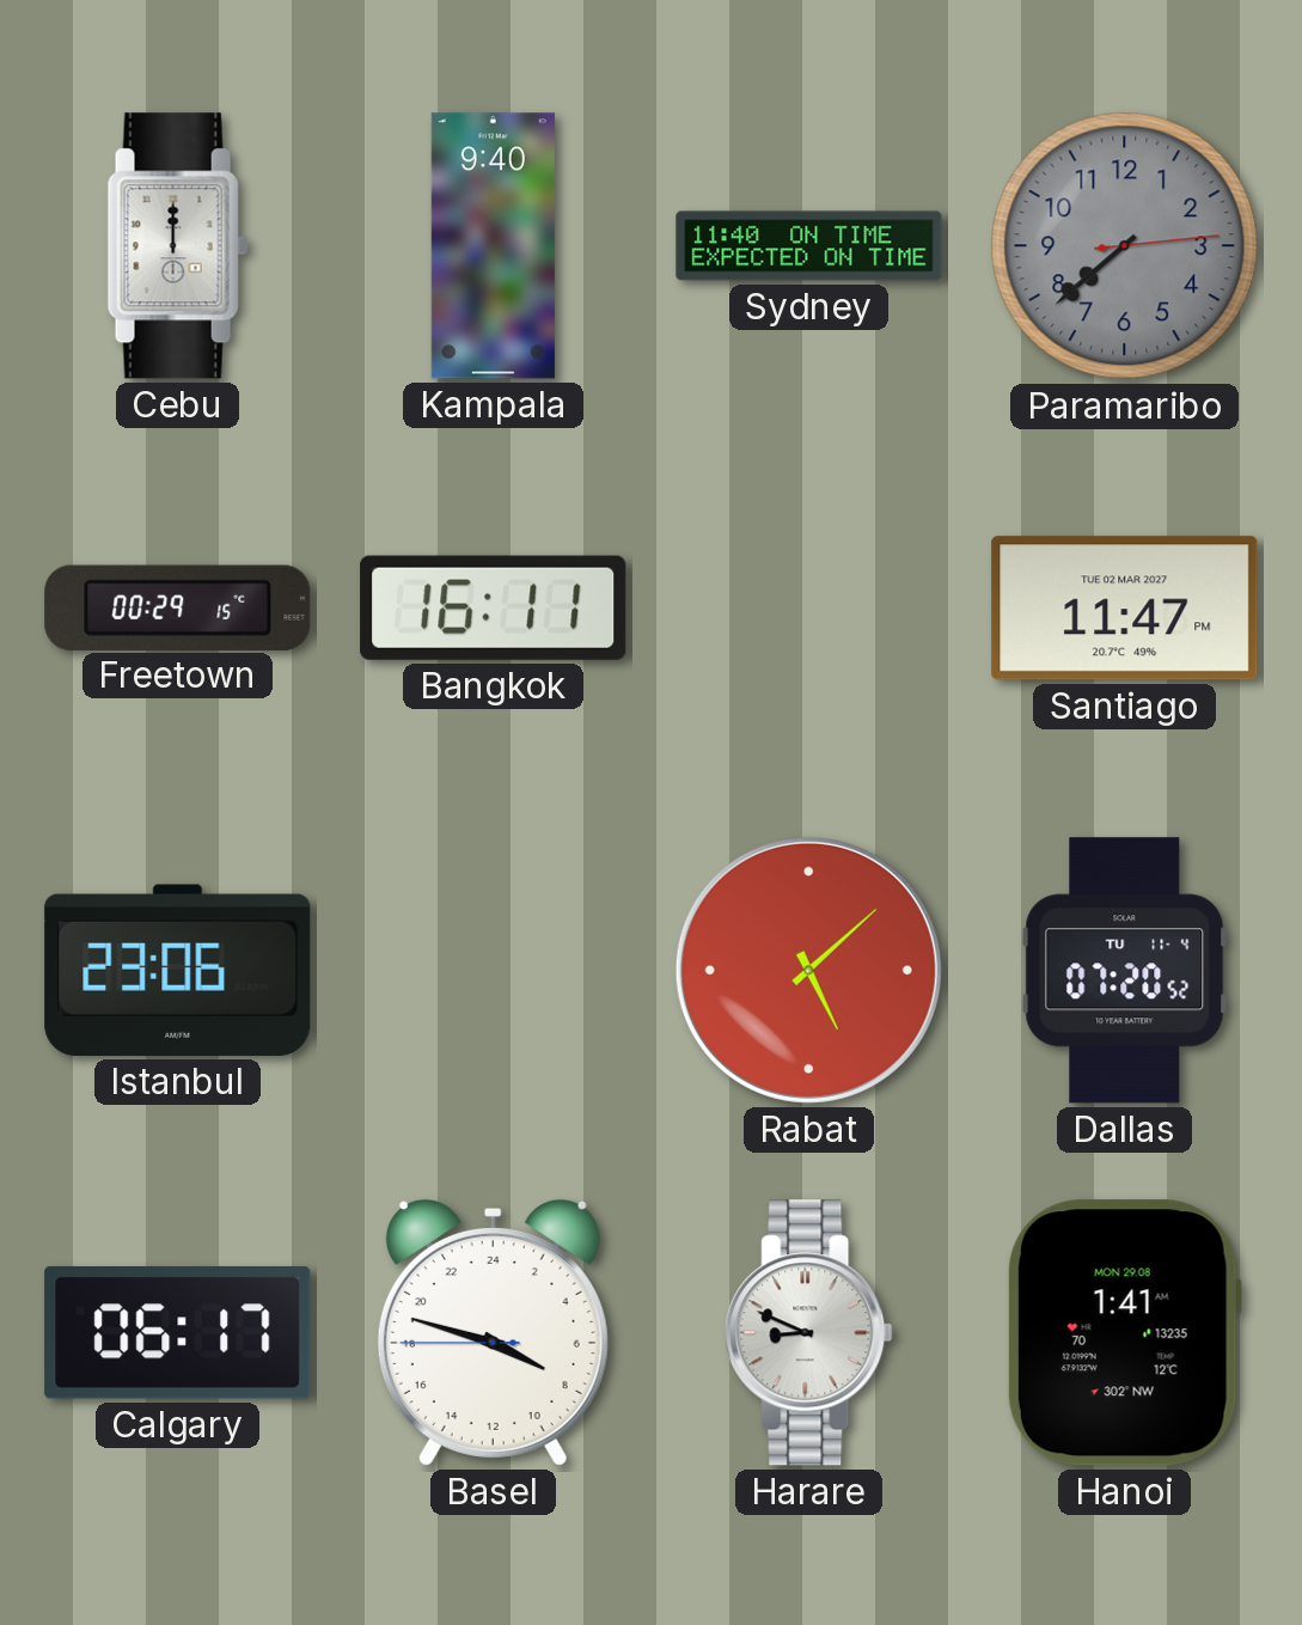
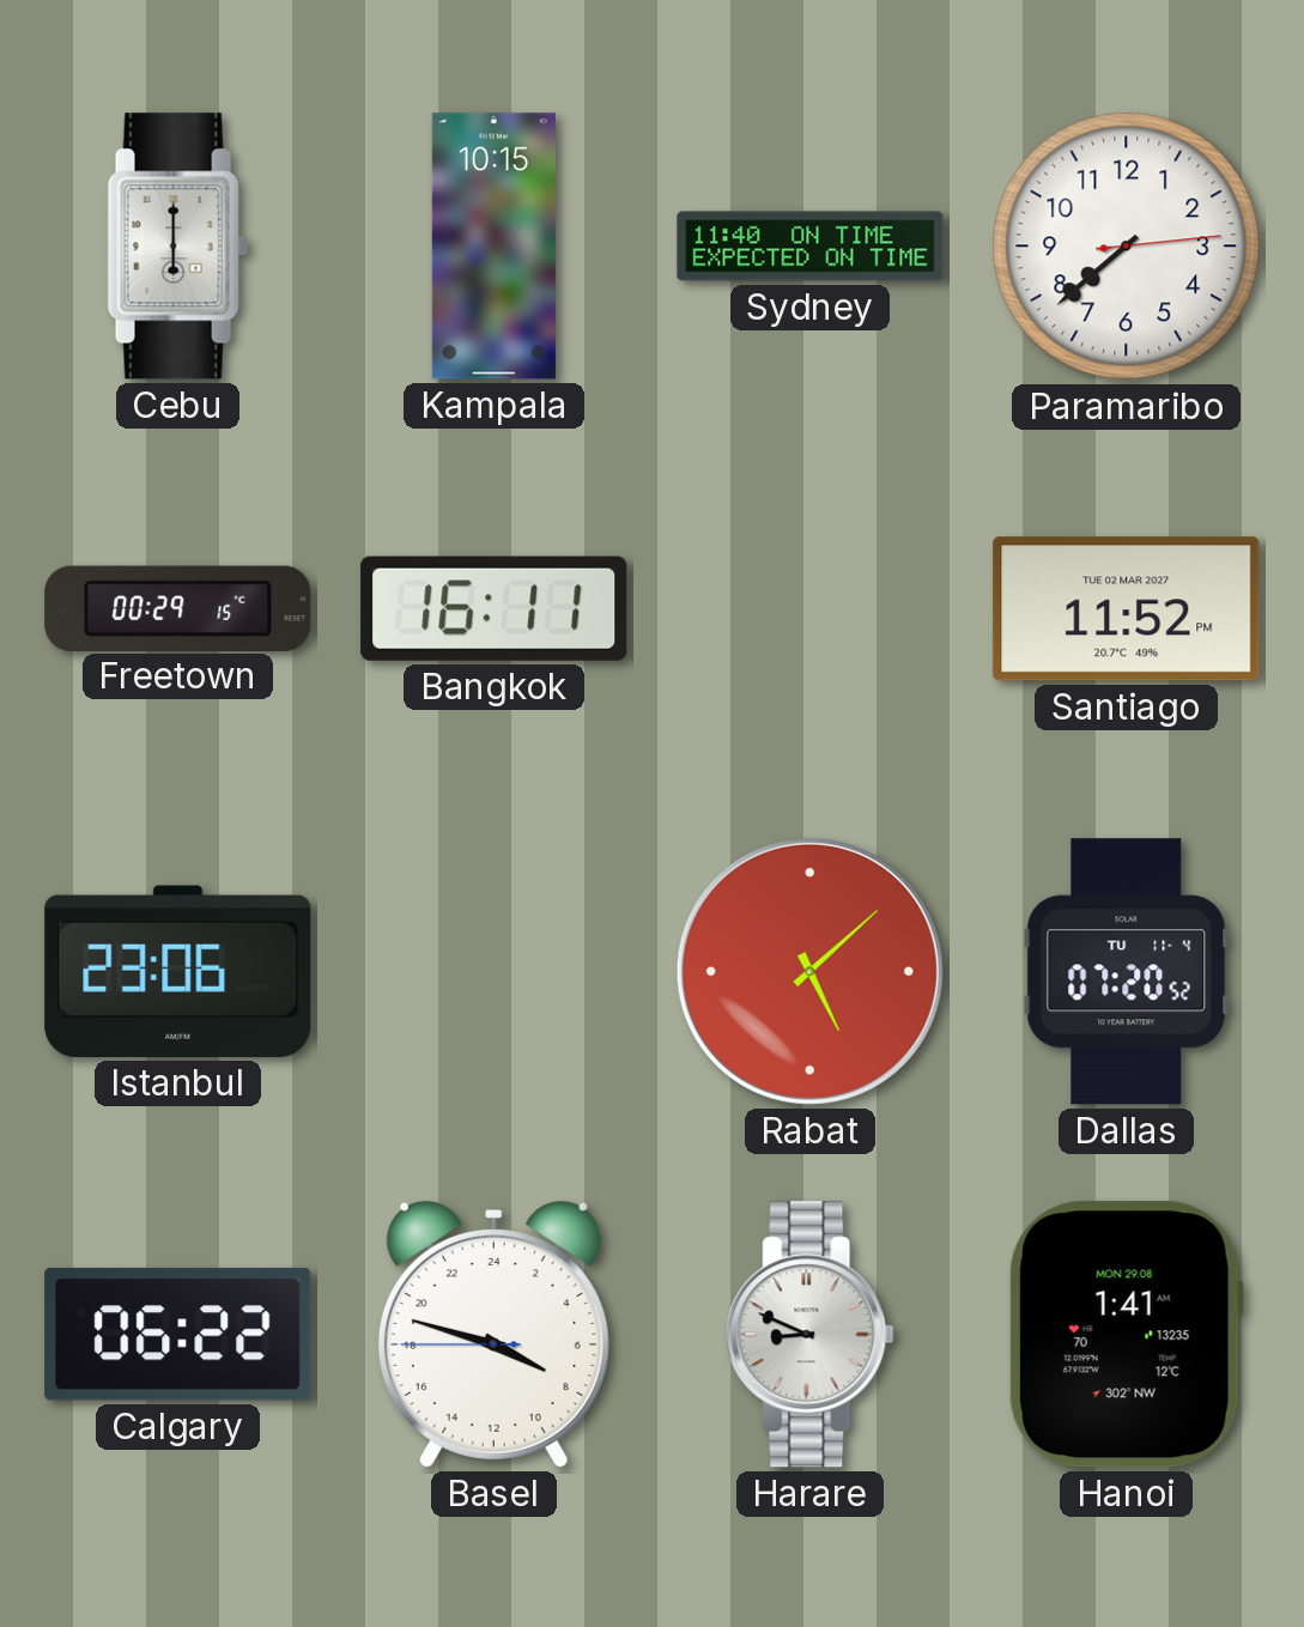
Cebu: 12:00 -> 6:00 (178, 247)
Kampala: 9:40 -> 10:15 (493, 247)
Paramaribo dial: grey -> white (1127, 247)
Santiago: 11:47 -> 11:52 (1127, 609)
Calgary: 06:17 -> 06:22 (178, 1334)
